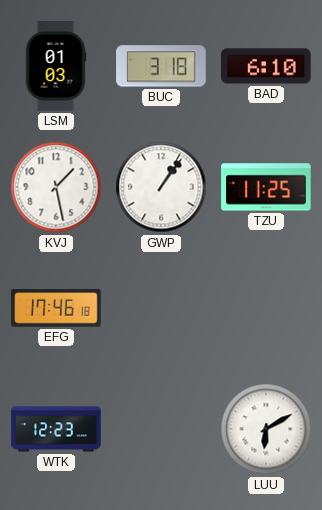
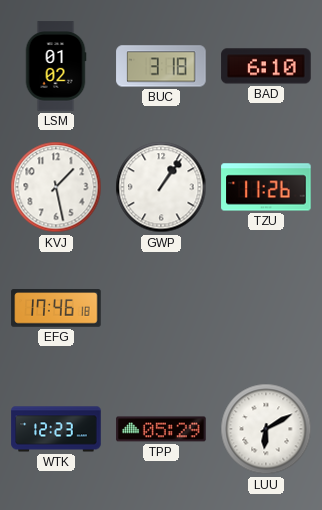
LSM: 01:03 -> 01:02 (56, 66)
TZU: 11:25 -> 11:26 (266, 187)
TPP: none -> 05:29 (161, 429)
